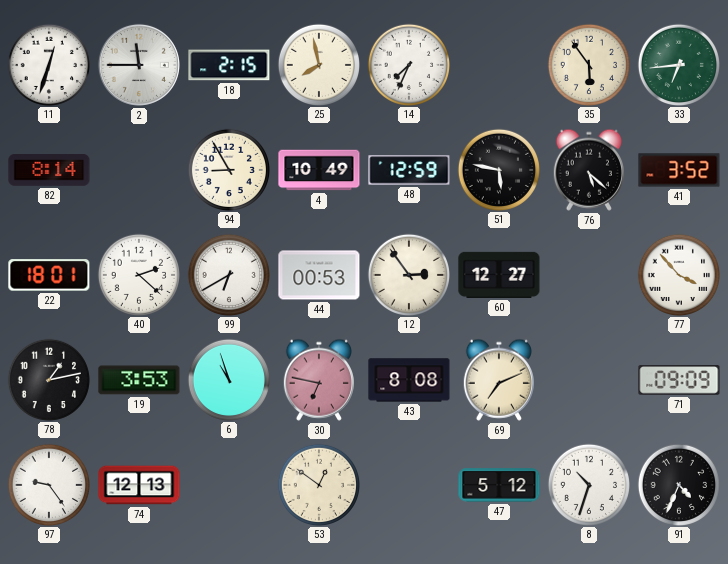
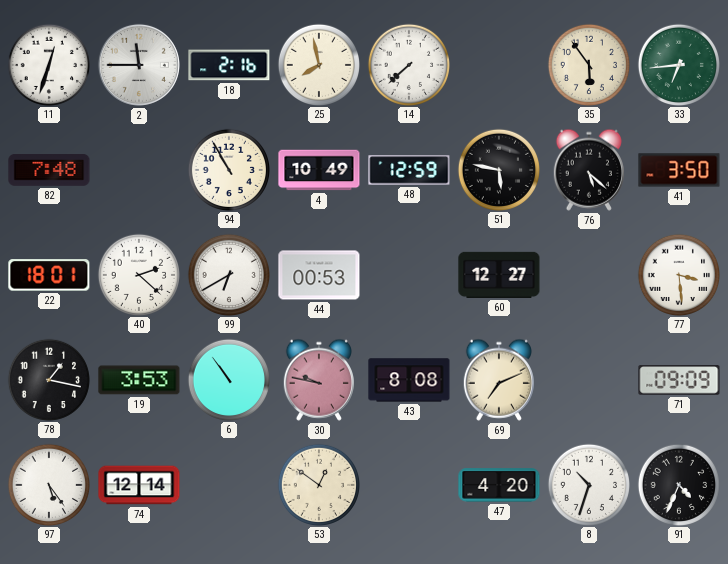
18: 2:15 -> 2:16 (229, 65)
14: 7:34 -> 7:38 (408, 64)
82: 8:14 -> 7:48 (49, 171)
94: 8:55 -> 10:55 (228, 169)
41: 3:52 -> 3:50 (679, 170)
12: 2:54 -> none (408, 274)
77: 3:53 -> 3:29 (678, 274)
78: 1:13 -> 1:17 (48, 379)
6: 10:57 -> 10:54 (228, 379)
30: 6:47 -> 9:47 (319, 380)
97: 9:24 -> 5:24 (48, 484)
74: 12:13 -> 12:14 (139, 485)
47: 5:12 -> 4:20 (499, 485)
